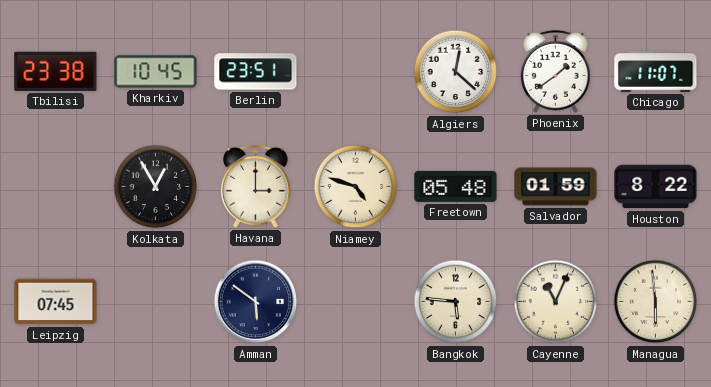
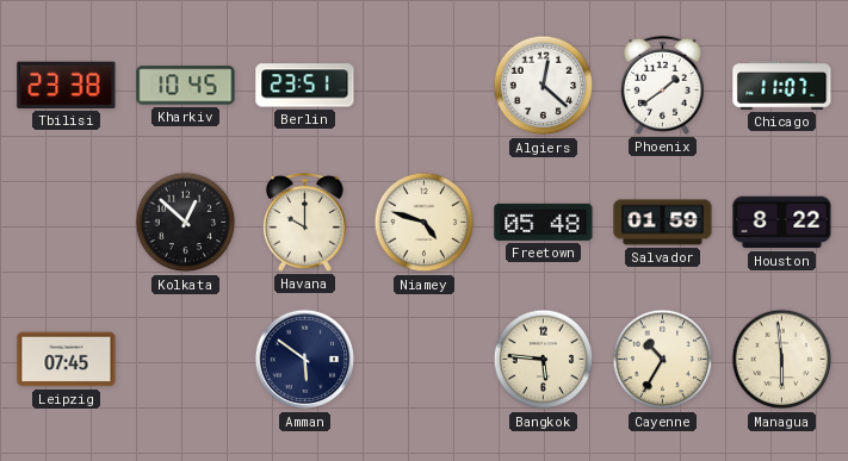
Kolkata: 12:55 -> 12:52 (186, 223)
Havana: 3:00 -> 10:00 (304, 222)
Cayenne: 11:04 -> 10:35 (663, 360)
